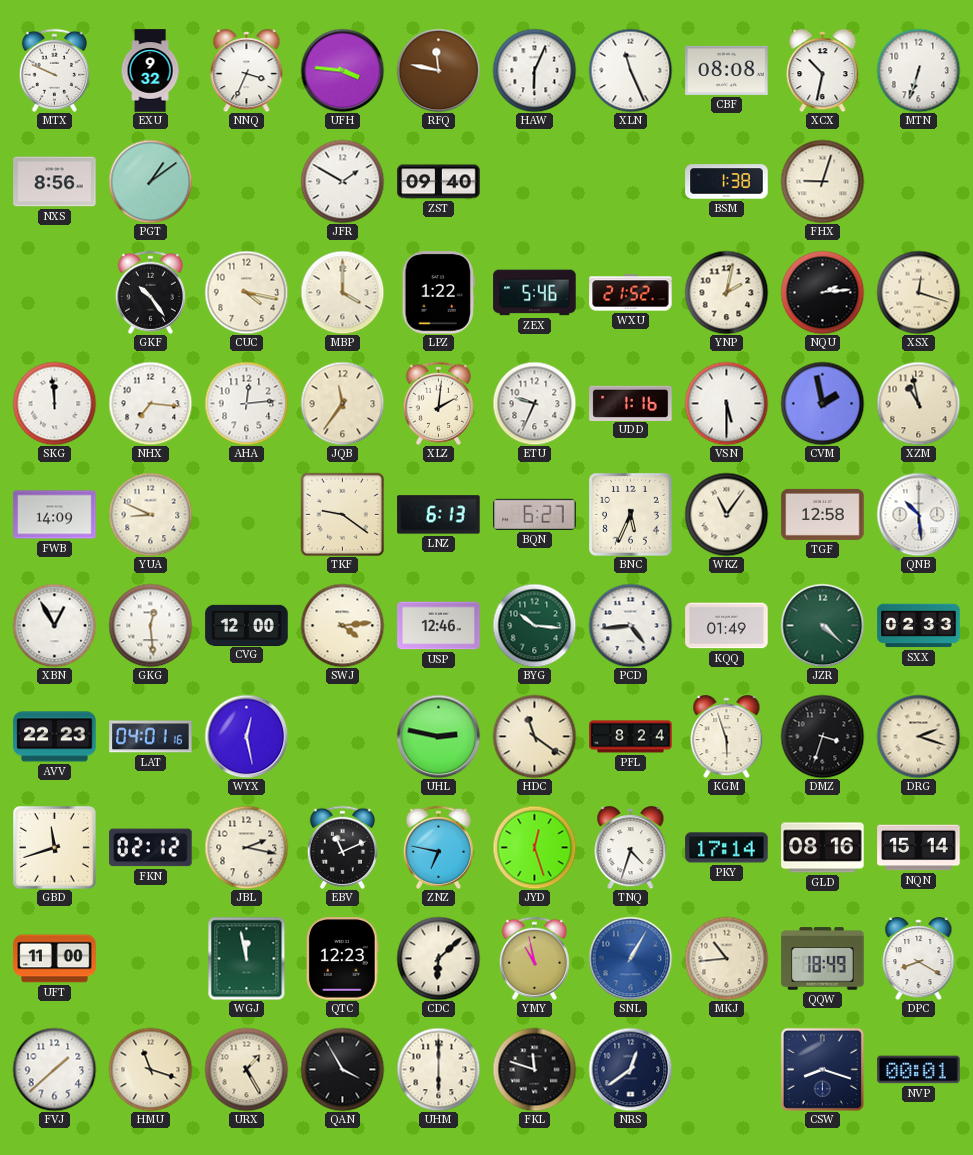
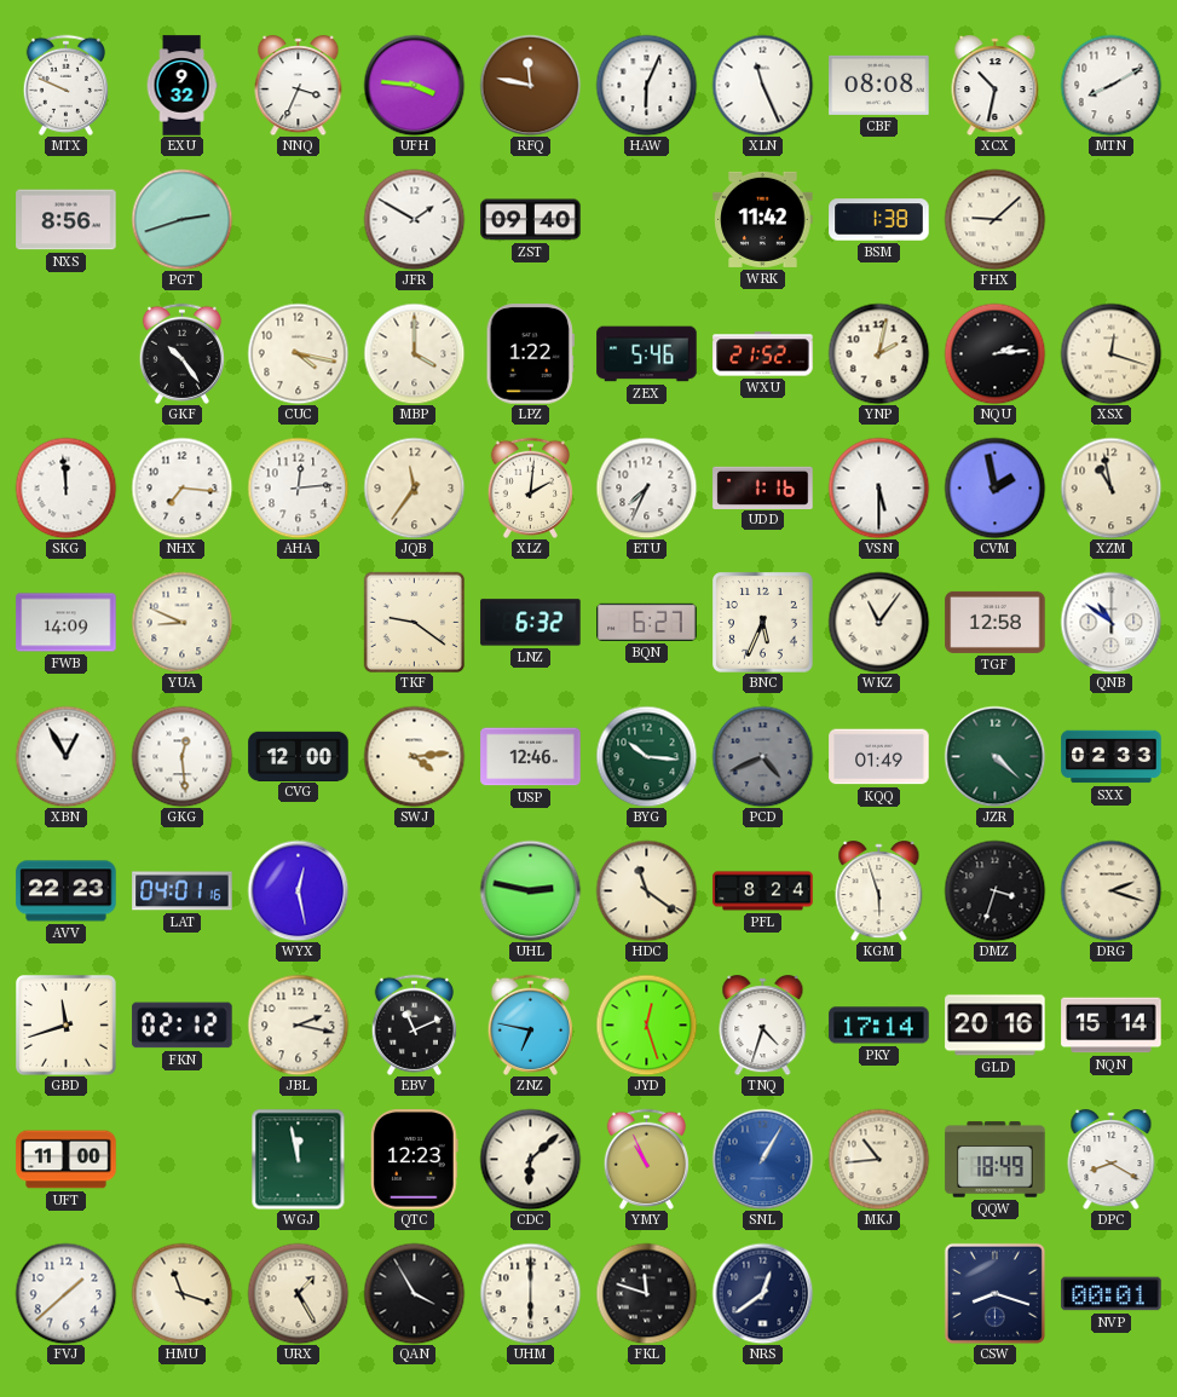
MTN: 6:33 -> 8:10 (1110, 85)
PGT: 1:09 -> 2:42 (181, 219)
WRK: none -> 11:42 (763, 219)
FHX: 9:03 -> 9:08 (994, 219)
ETU: 9:34 -> 7:34 (646, 487)
LNZ: 6:13 -> 6:32 (531, 623)
QNB: 10:29 -> 10:51 (1110, 622)
PCD: 4:44 -> 4:41 (762, 756)
PCD dial: white -> grey (762, 756)
GLD: 08:16 -> 20:16 (996, 1026)
YMY: 10:58 -> 10:56 (646, 1159)
